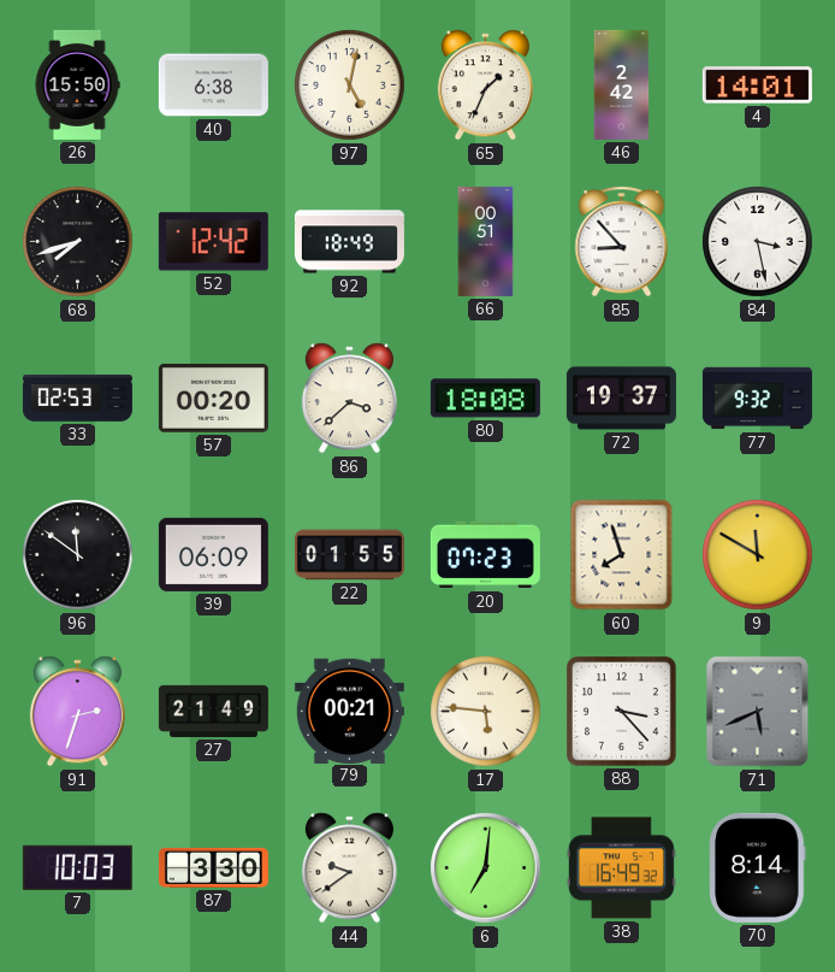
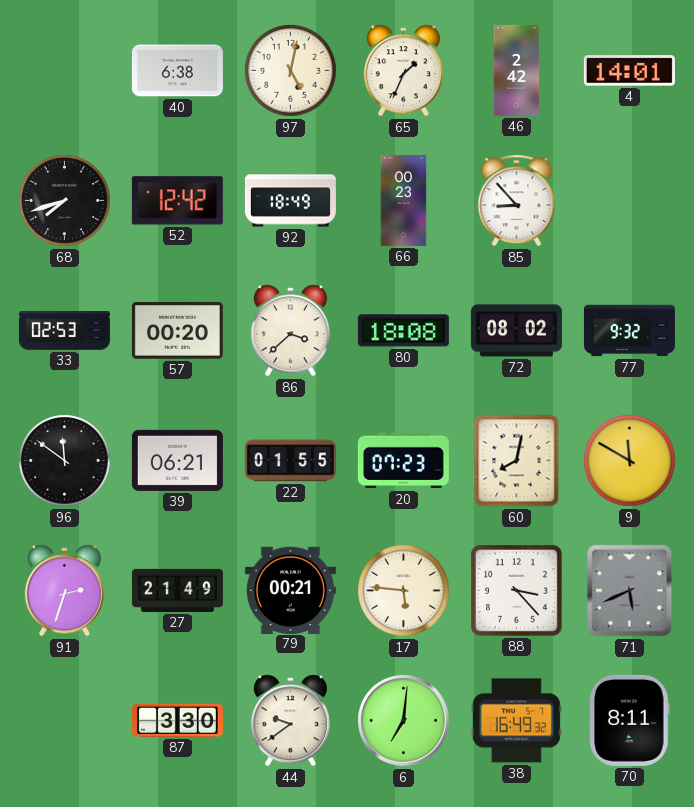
26: 15:50 -> none (77, 84)
66: 00:51 -> 00:23 (404, 200)
84: 3:28 -> none (758, 242)
72: 19:37 -> 08:02 (516, 331)
39: 06:09 -> 06:21 (177, 460)
60: 7:57 -> 8:02 (517, 461)
7: 10:03 -> none (77, 867)
70: 8:14 -> 8:11 (630, 720)
